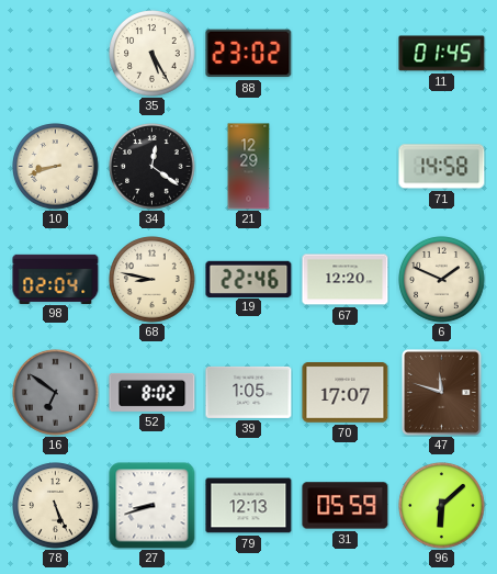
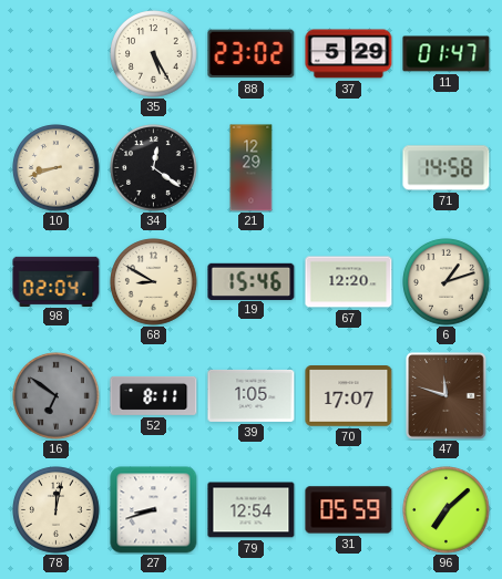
37: none -> 5:29 (349, 54)
11: 01:45 -> 01:47 (447, 54)
68: 8:47 -> 8:50 (154, 282)
19: 22:46 -> 15:46 (252, 281)
6: 1:49 -> 1:12 (447, 282)
52: 8:02 -> 8:11 (154, 395)
78: 5:26 -> 12:02 (57, 510)
79: 12:13 -> 12:54 (252, 510)
96: 6:08 -> 7:08 (447, 510)
